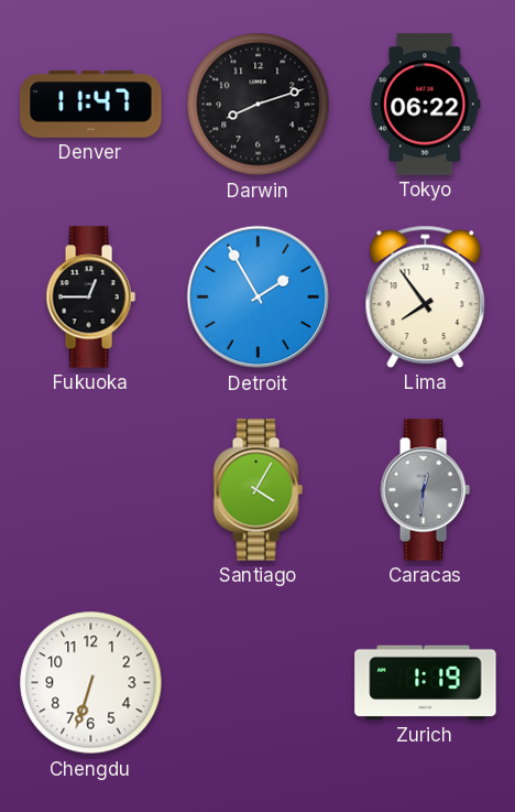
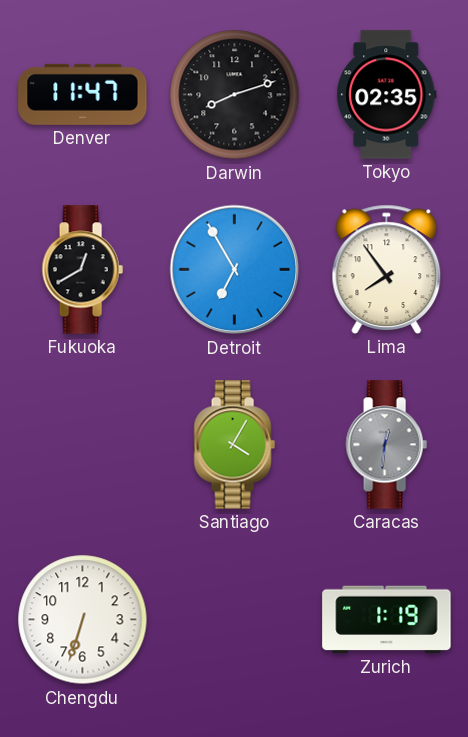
Tokyo: 06:22 -> 02:35 (387, 95)
Fukuoka: 12:45 -> 12:40 (82, 270)
Detroit: 1:55 -> 6:55 (235, 270)
